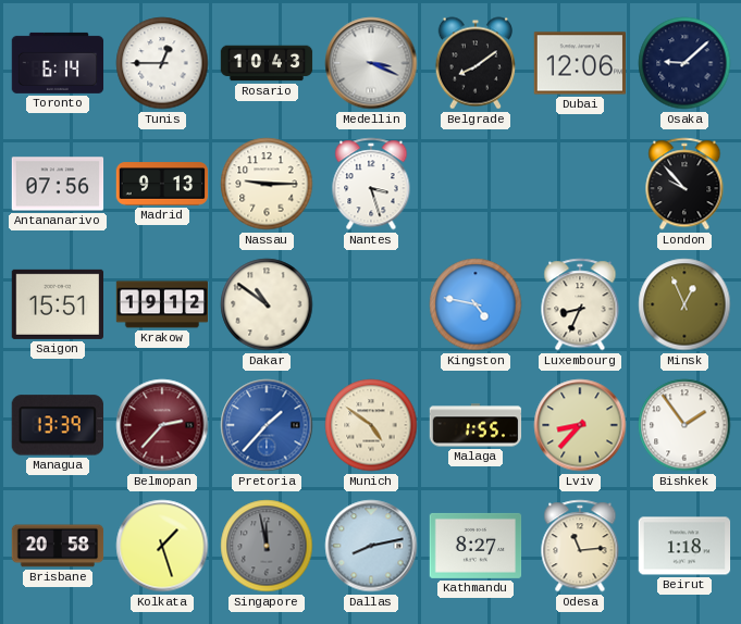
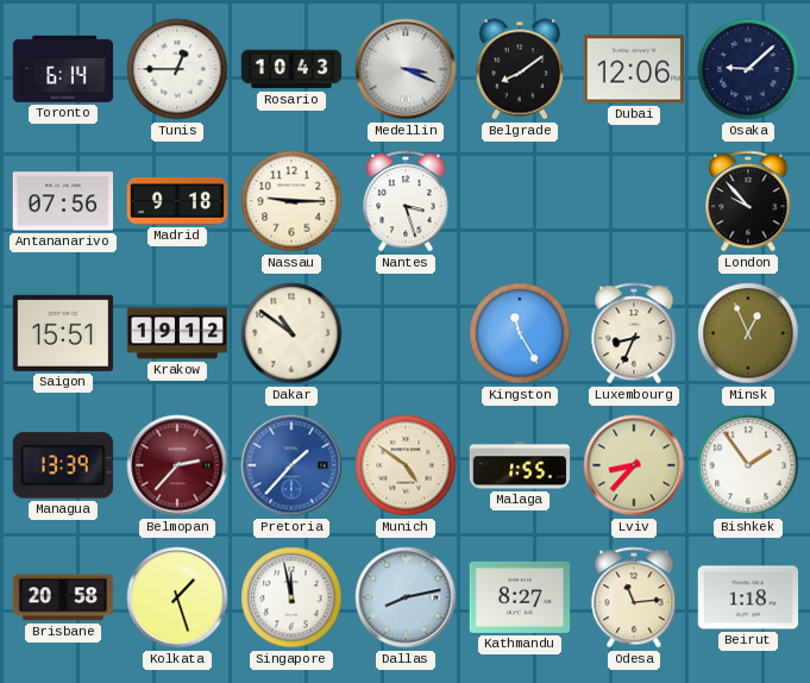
Madrid: 9:13 -> 9:18 (177, 201)
Kingston: 4:47 -> 11:25 (520, 333)
Singapore dial: grey -> white (291, 597)
